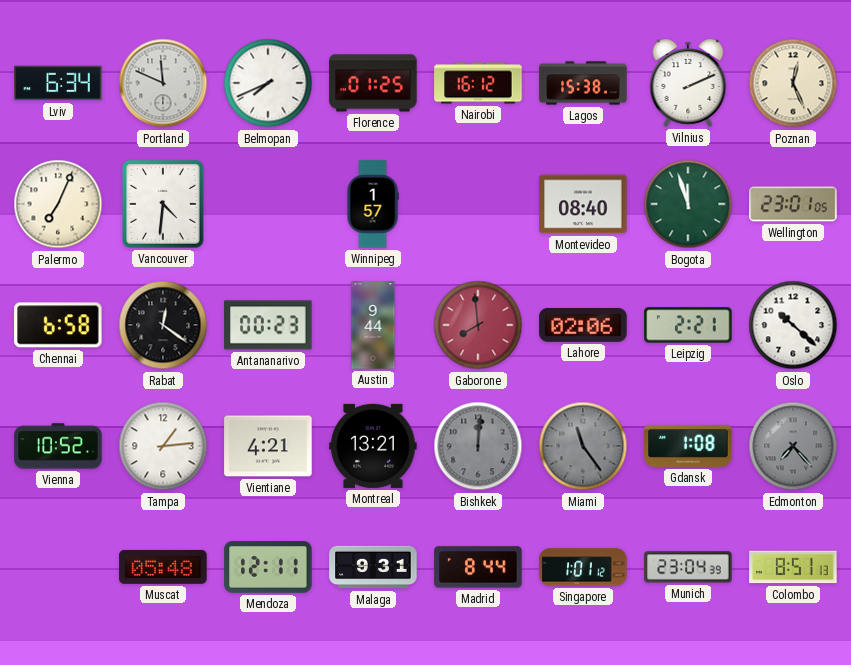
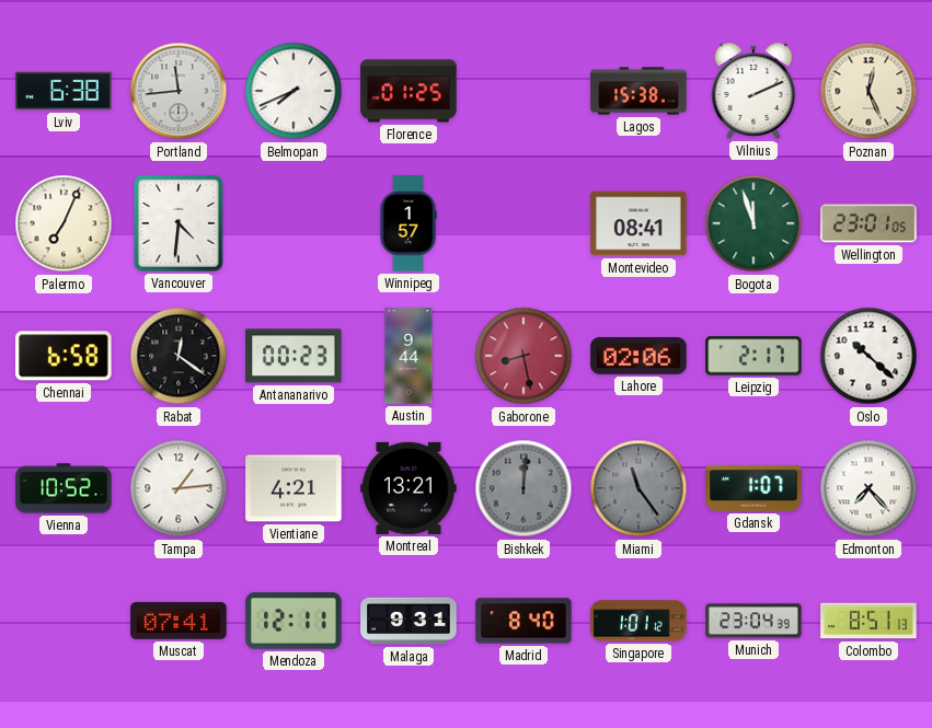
Lviv: 6:34 -> 6:38 (64, 91)
Portland: 11:49 -> 11:44 (179, 91)
Nairobi: 16:12 -> none (478, 83)
Montevideo: 08:40 -> 08:41 (638, 223)
Gaborone: 7:59 -> 8:28 (523, 356)
Leipzig: 2:21 -> 2:17 (753, 356)
Gdansk: 1:08 -> 1:07 (753, 488)
Edmonton dial: grey -> white (868, 488)
Muscat: 05:48 -> 07:41 (179, 621)
Madrid: 8:44 -> 8:40 (523, 621)
